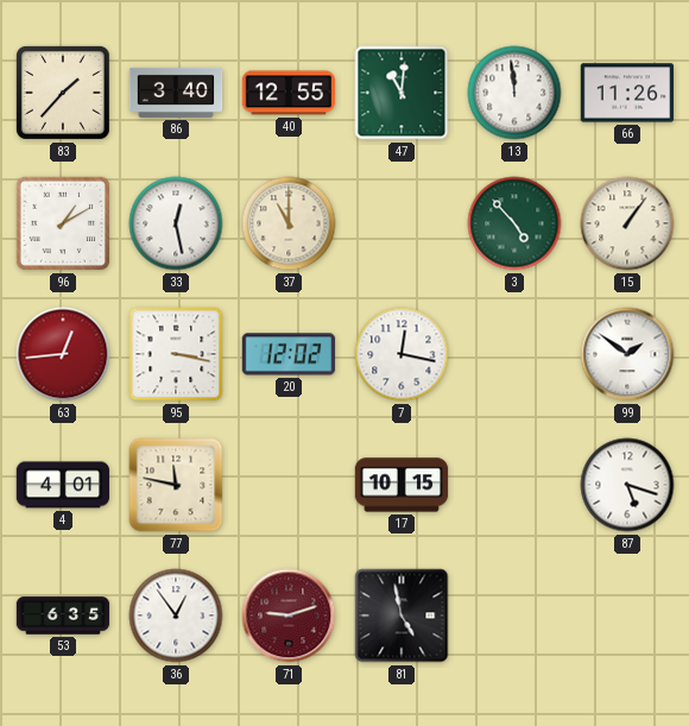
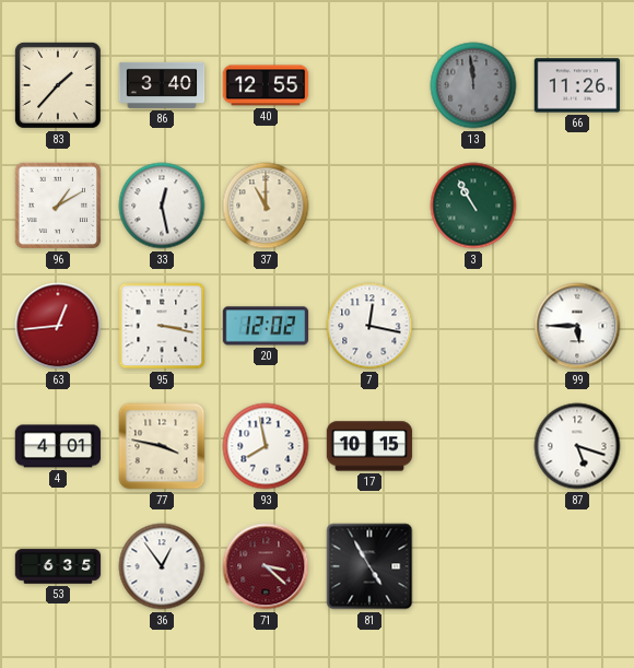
47: 11:01 -> none (402, 93)
13 dial: white -> grey (473, 85)
3: 4:53 -> 10:55 (473, 206)
15: 1:06 -> none (627, 223)
99: 1:51 -> 5:45 (577, 326)
77: 11:47 -> 3:47 (162, 446)
93: none -> 7:58 (266, 446)
71: 9:12 -> 3:22 (266, 566)
81: 4:58 -> 4:55 (369, 566)
